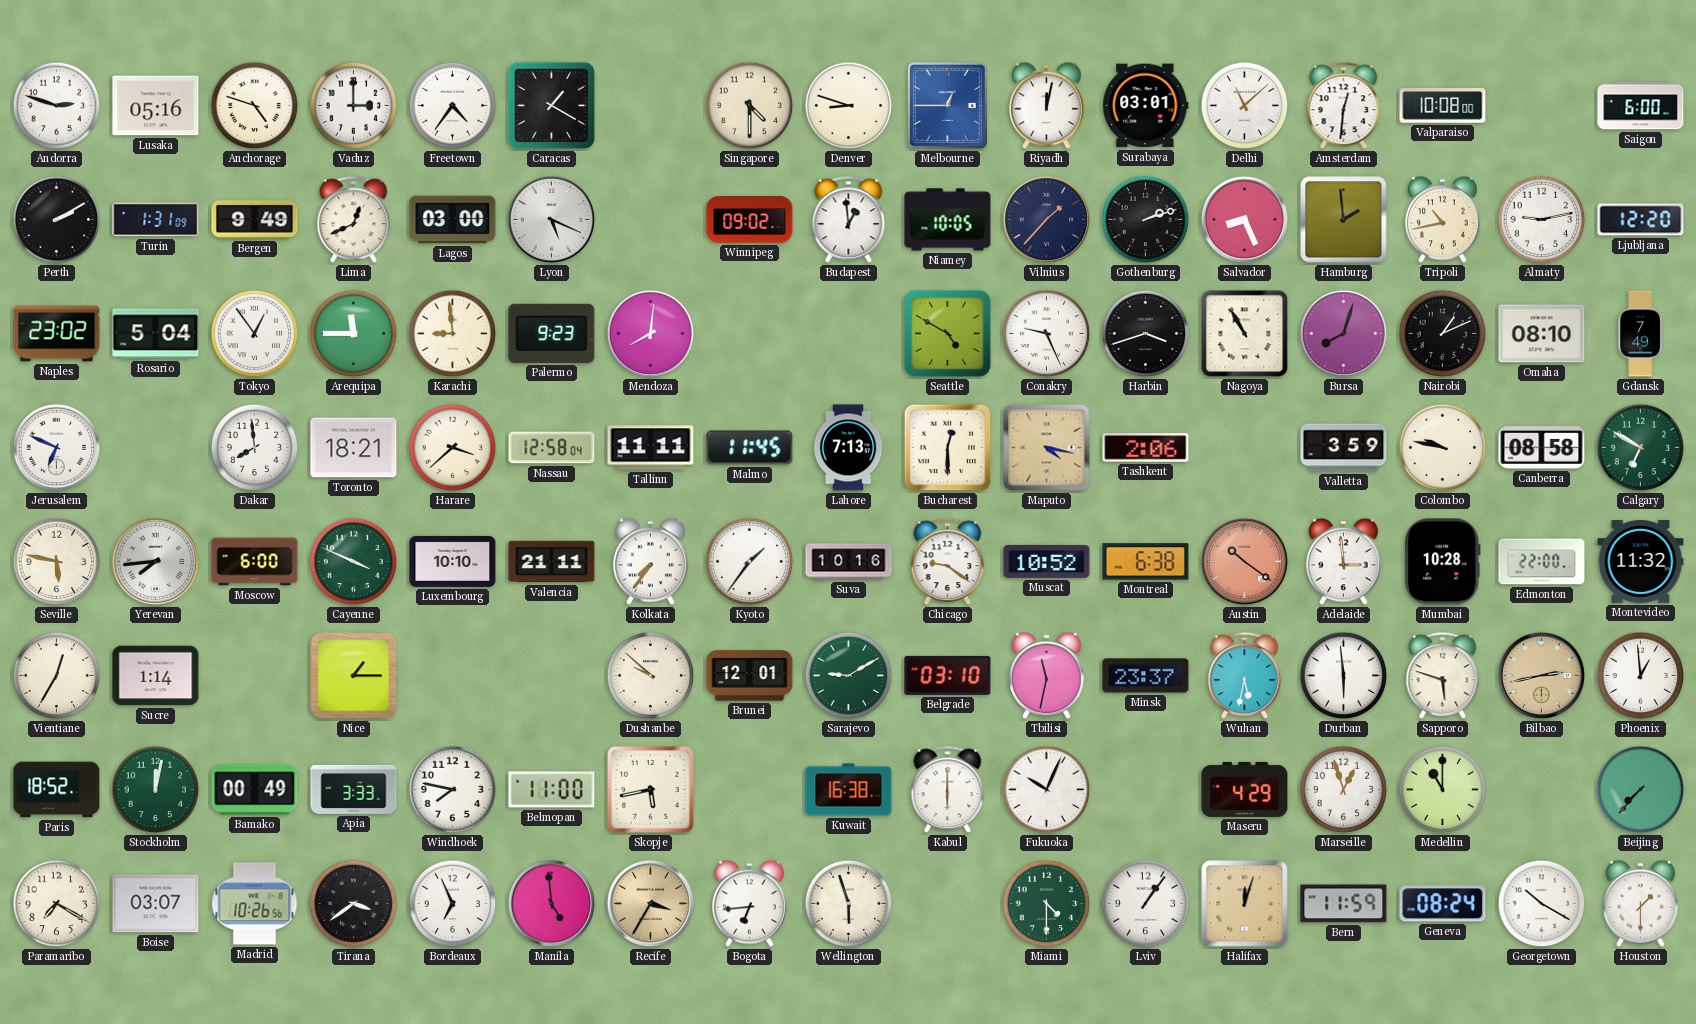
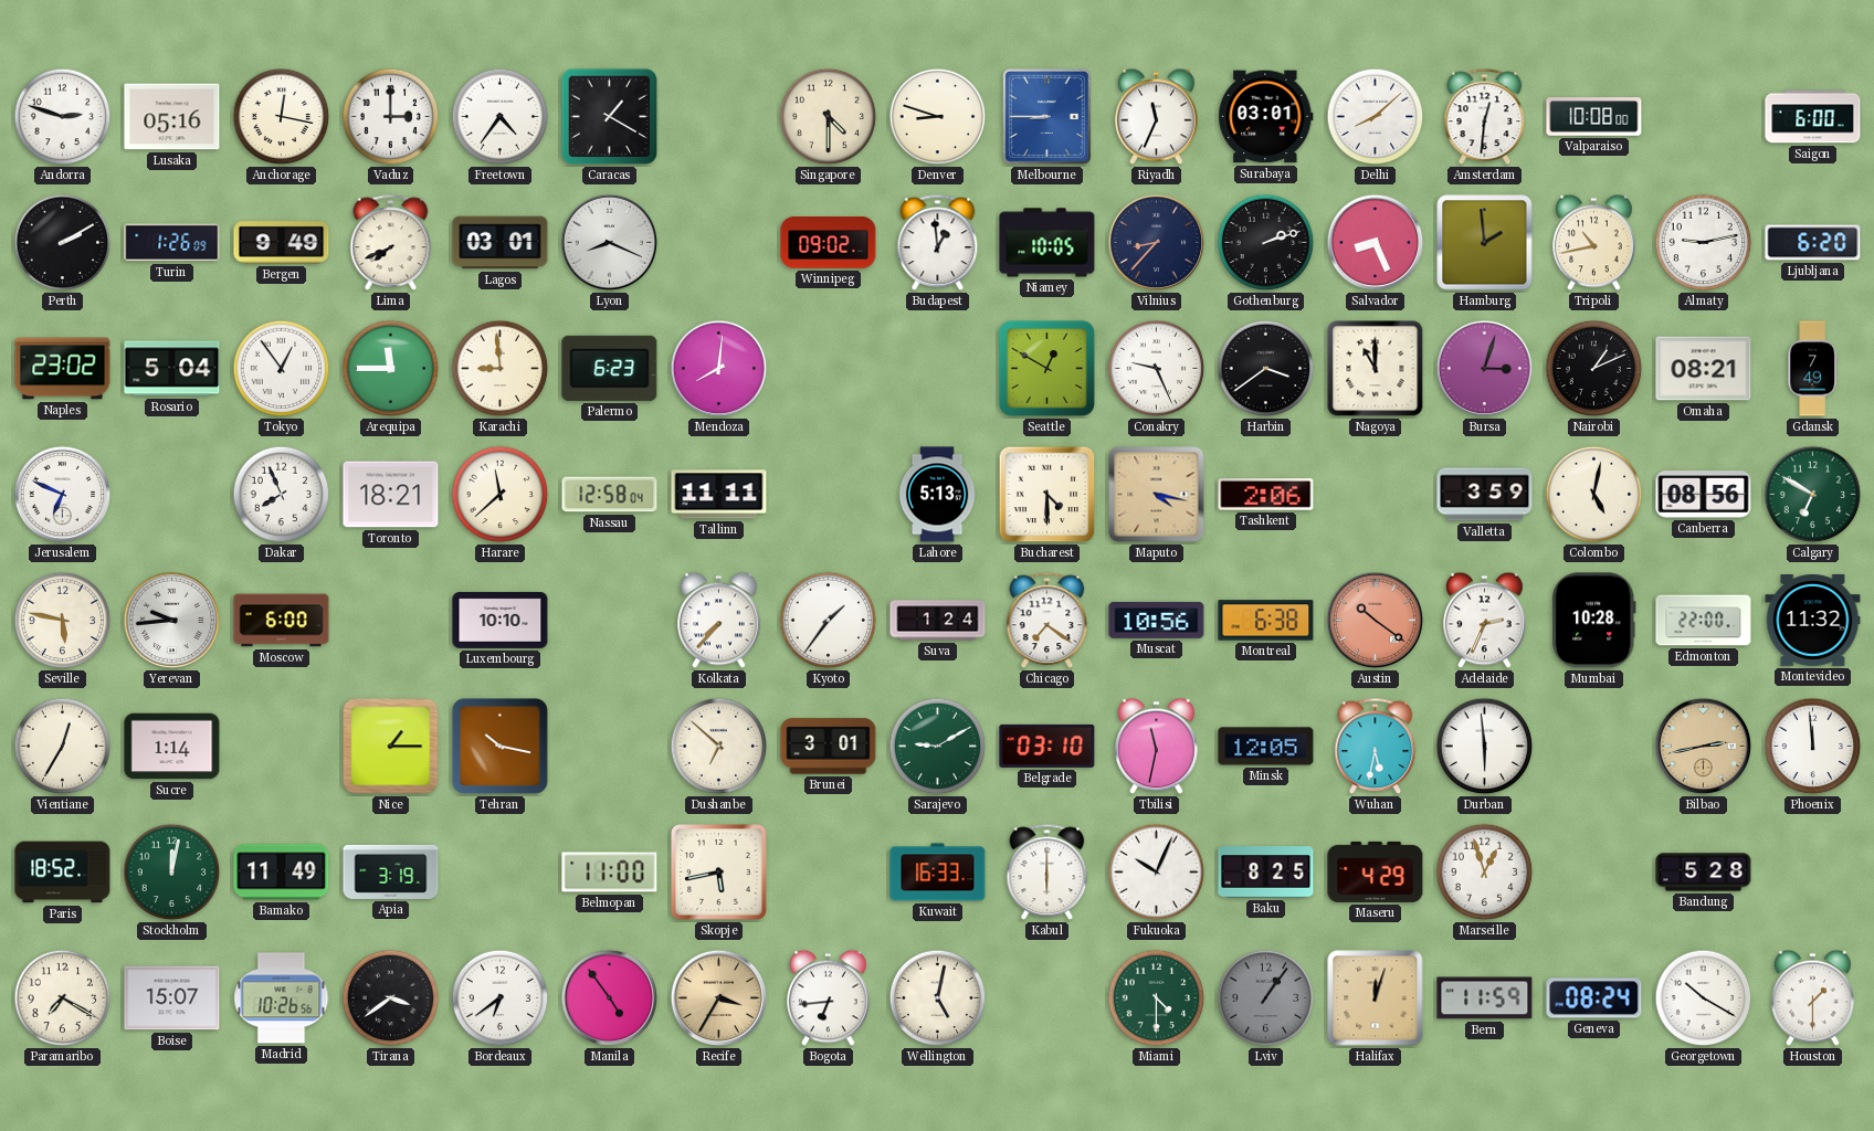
Anchorage: 4:48 -> 12:17 (282, 117)
Melbourne: 12:45 -> 8:45 (1046, 116)
Riyadh: 12:02 -> 11:34 (1157, 117)
Delhi: 11:08 -> 8:08 (1376, 117)
Turin: 1:31 -> 1:26 (172, 243)
Lima: 12:41 -> 7:41 (391, 243)
Lagos: 03:00 -> 03:01 (501, 243)
Lyon: 5:19 -> 8:19 (610, 243)
Vilnius: 1:37 -> 8:37 (1157, 243)
Ljubljana: 12:20 -> 6:20 (1813, 243)
Palermo: 9:23 -> 6:23 (610, 368)
Seattle: 4:50 -> 12:50 (1046, 368)
Harbin: 3:42 -> 3:39 (1266, 369)
Nagoya: 10:55 -> 11:00 (1376, 369)
Bursa: 8:03 -> 3:03 (1485, 369)
Omaha: 08:10 -> 08:21 (1704, 369)
Dakar: 7:59 -> 7:56 (282, 495)
Harare: 3:38 -> 11:38 (501, 495)
Malmo: 11:45 -> none (750, 448)
Lahore: 7:13 -> 5:13 (937, 495)
Bucharest: 12:30 -> 4:30 (1047, 495)
Colombo: 9:47 -> 5:02 (1594, 495)
Canberra: 08:58 -> 08:56 (1704, 495)
Yerevan: 7:44 -> 9:44 (172, 621)
Cayenne: 3:49 -> none (354, 562)
Valencia: 21:11 -> none (552, 562)
Kolkata: 7:36 -> 7:37 (719, 621)
Suva: 10:16 -> 1:24 (938, 621)
Chicago: 9:21 -> 7:21 (1047, 621)
Muscat: 10:52 -> 10:56 (1157, 620)
Adelaide: 2:59 -> 2:34 (1485, 621)
Tehran: none -> 10:17 (499, 746)
Dushanbe: 9:52 -> 6:52 (719, 747)
Brunei: 12:01 -> 3:01 (829, 747)
Minsk: 23:37 -> 12:05 (1266, 747)
Sapporo: 5:48 -> none (1443, 676)
Phoenix: 12:59 -> 11:59 (1813, 747)
Bamako: 00:49 -> 11:49 (282, 873)
Apia: 3:33 -> 3:19 (391, 871)
Windhoek: 7:47 -> none (453, 790)
Kuwait: 16:38 -> 16:33 (938, 873)
Baku: none -> 8:25 (1266, 873)
Medellin: 11:00 -> none (1443, 790)
Bandung: none -> 5:28 (1704, 873)
Beijing: 7:37 -> none (1641, 790)
Boise: 03:07 -> 15:07 (172, 998)
Bordeaux: 6:56 -> 6:39 (501, 998)
Manila: 4:59 -> 4:54 (610, 998)
Wellington: 5:57 -> 5:02 (938, 998)
Lviv dial: white -> grey (1266, 998)
